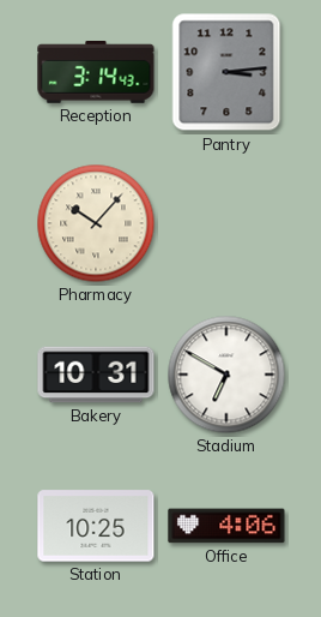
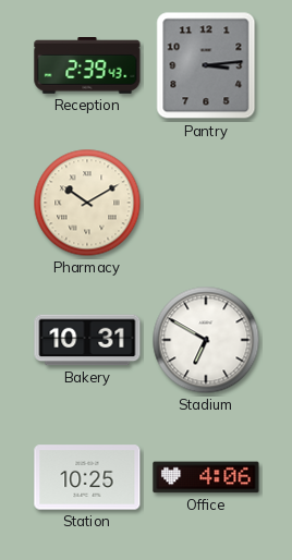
Reception: 3:14 -> 2:39 (87, 66)
Pharmacy: 10:07 -> 10:10 (87, 203)
